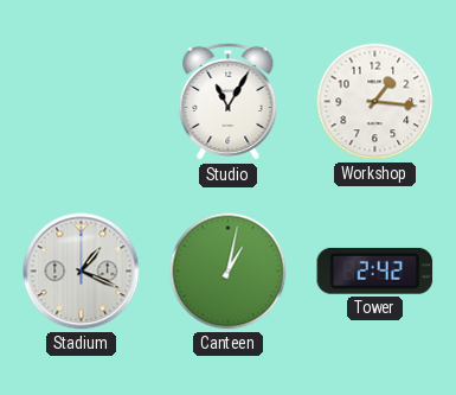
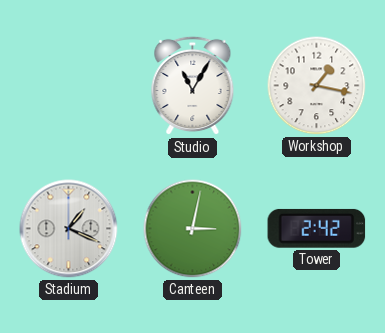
Workshop: 1:16 -> 1:17 (317, 86)
Canteen: 1:02 -> 3:02 (193, 229)
